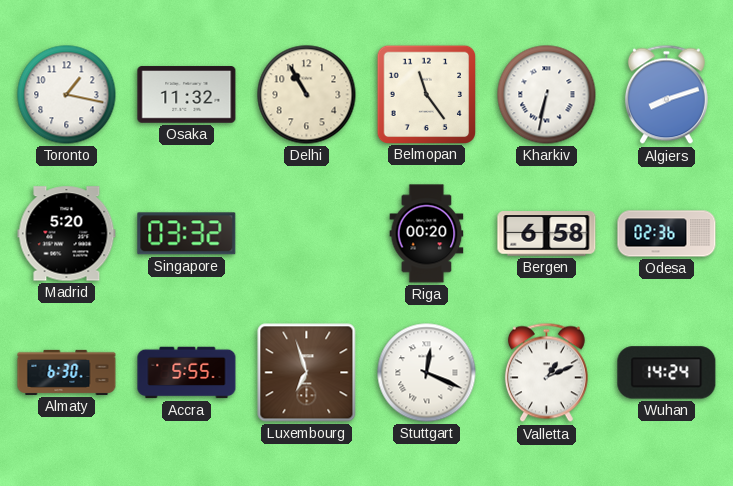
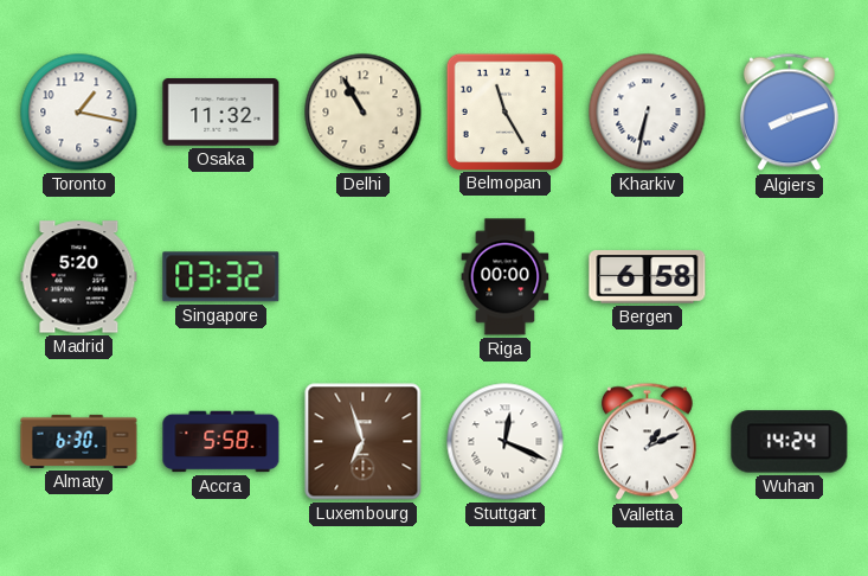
Belmopan: 11:24 -> 11:25 (504, 111)
Riga: 00:20 -> 00:00 (506, 277)
Odesa: 02:36 -> none (667, 234)
Accra: 5:55 -> 5:58 (221, 442)
